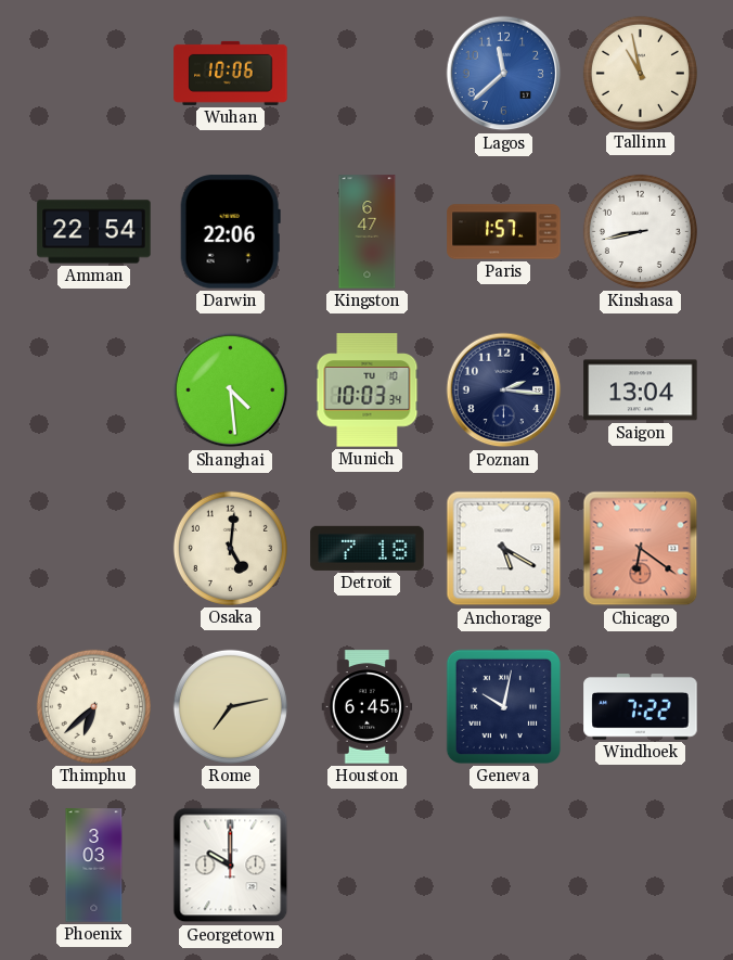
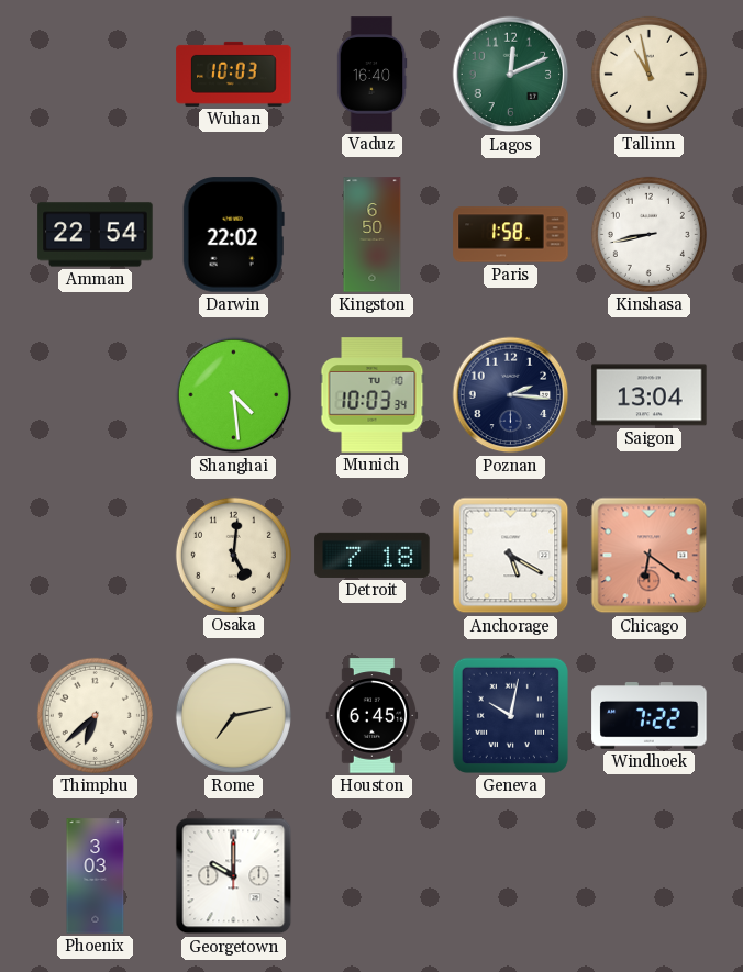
Wuhan: 10:06 -> 10:03 (234, 74)
Vaduz: none -> 16:40 (371, 75)
Lagos: 11:38 -> 12:11 (511, 75)
Lagos dial: blue -> green (511, 75)
Darwin: 22:06 -> 22:02 (233, 235)
Kingston: 6:47 -> 6:50 (373, 235)
Paris: 1:57 -> 1:58 (511, 235)
